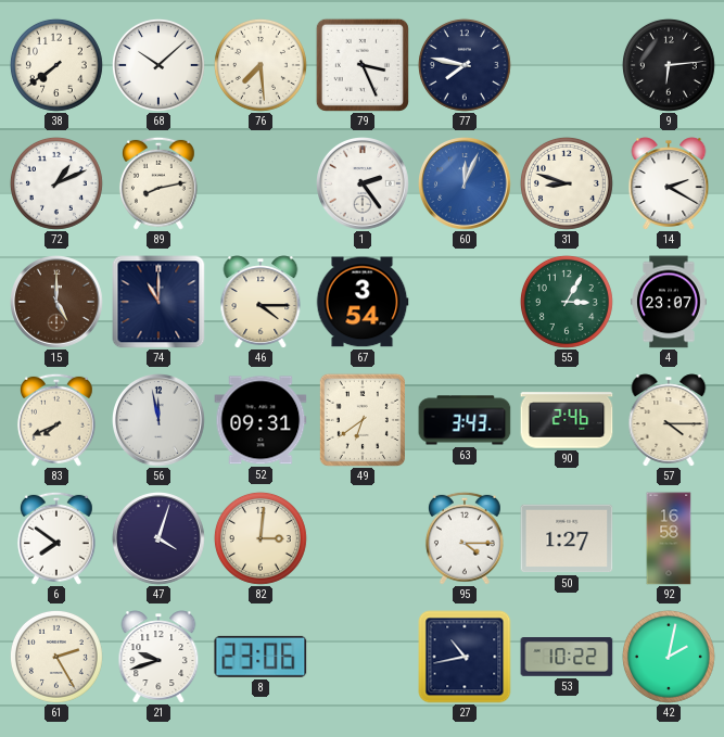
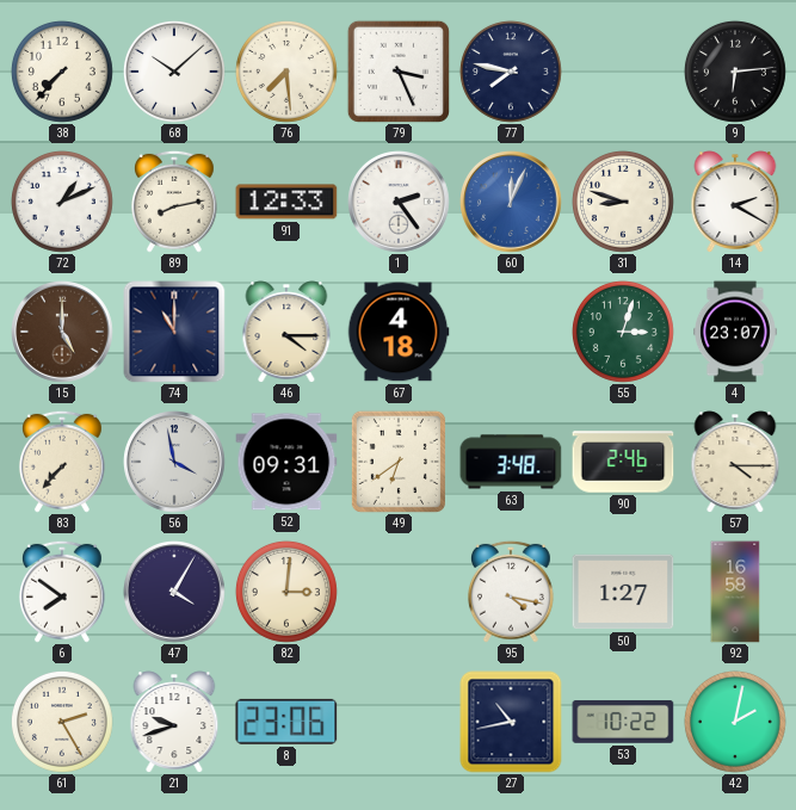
38: 7:39 -> 7:37 (62, 72)
91: none -> 12:33 (286, 202)
67: 3:54 -> 4:18 (399, 332)
55: 3:05 -> 3:03 (623, 332)
83: 7:41 -> 7:37 (62, 462)
56: 11:58 -> 3:58 (175, 463)
63: 3:43 -> 3:48 (511, 462)
47: 4:03 -> 4:05 (175, 593)
95: 4:15 -> 4:17 (511, 592)
